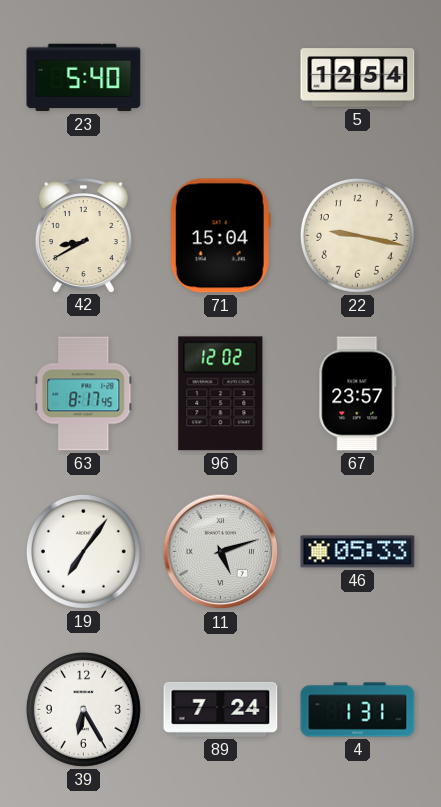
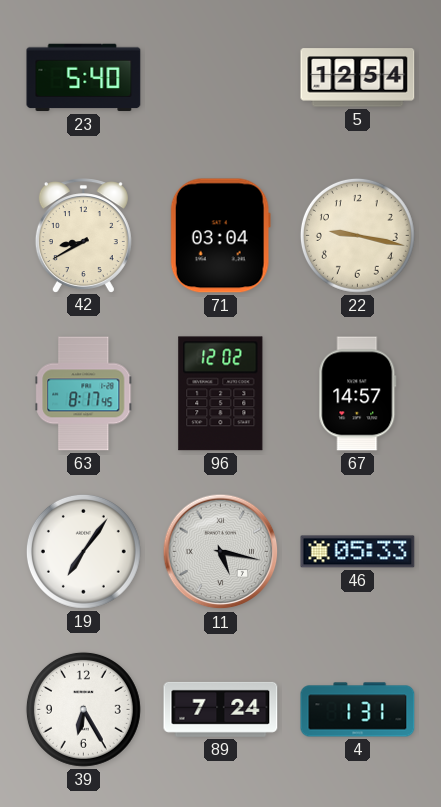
71: 15:04 -> 03:04 (220, 236)
67: 23:57 -> 14:57 (358, 394)
11: 5:12 -> 5:17 (221, 552)
